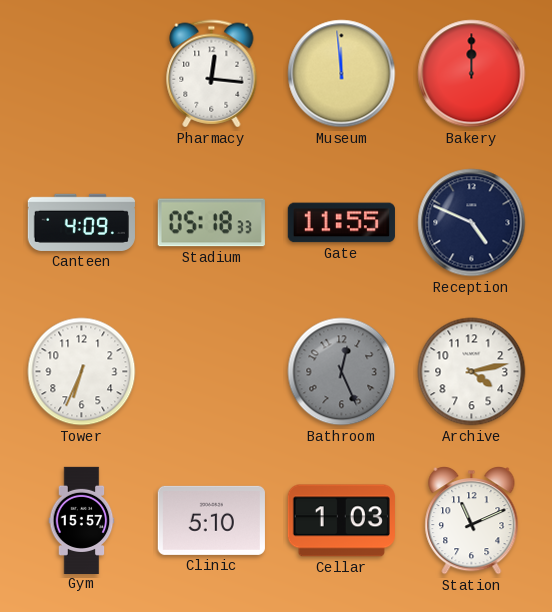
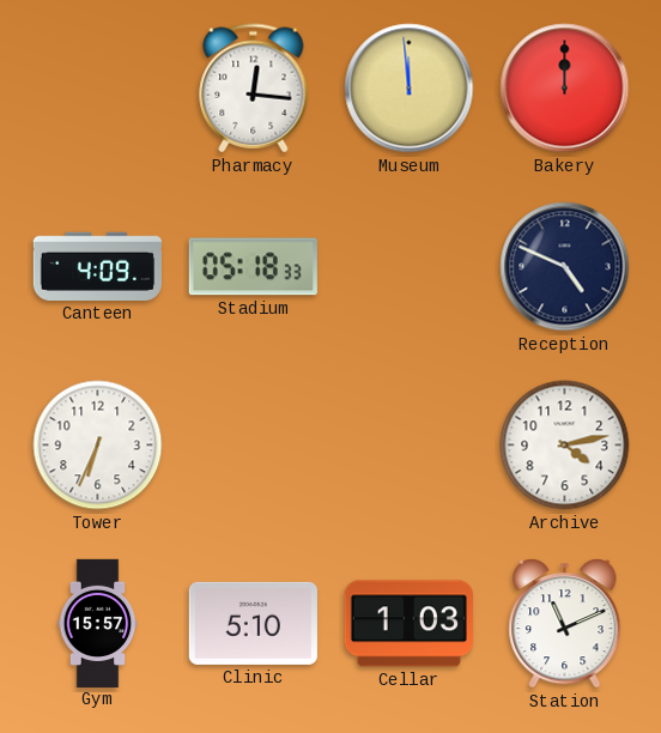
Gate: 11:55 -> none (341, 223)
Bathroom: 12:26 -> none (342, 372)
